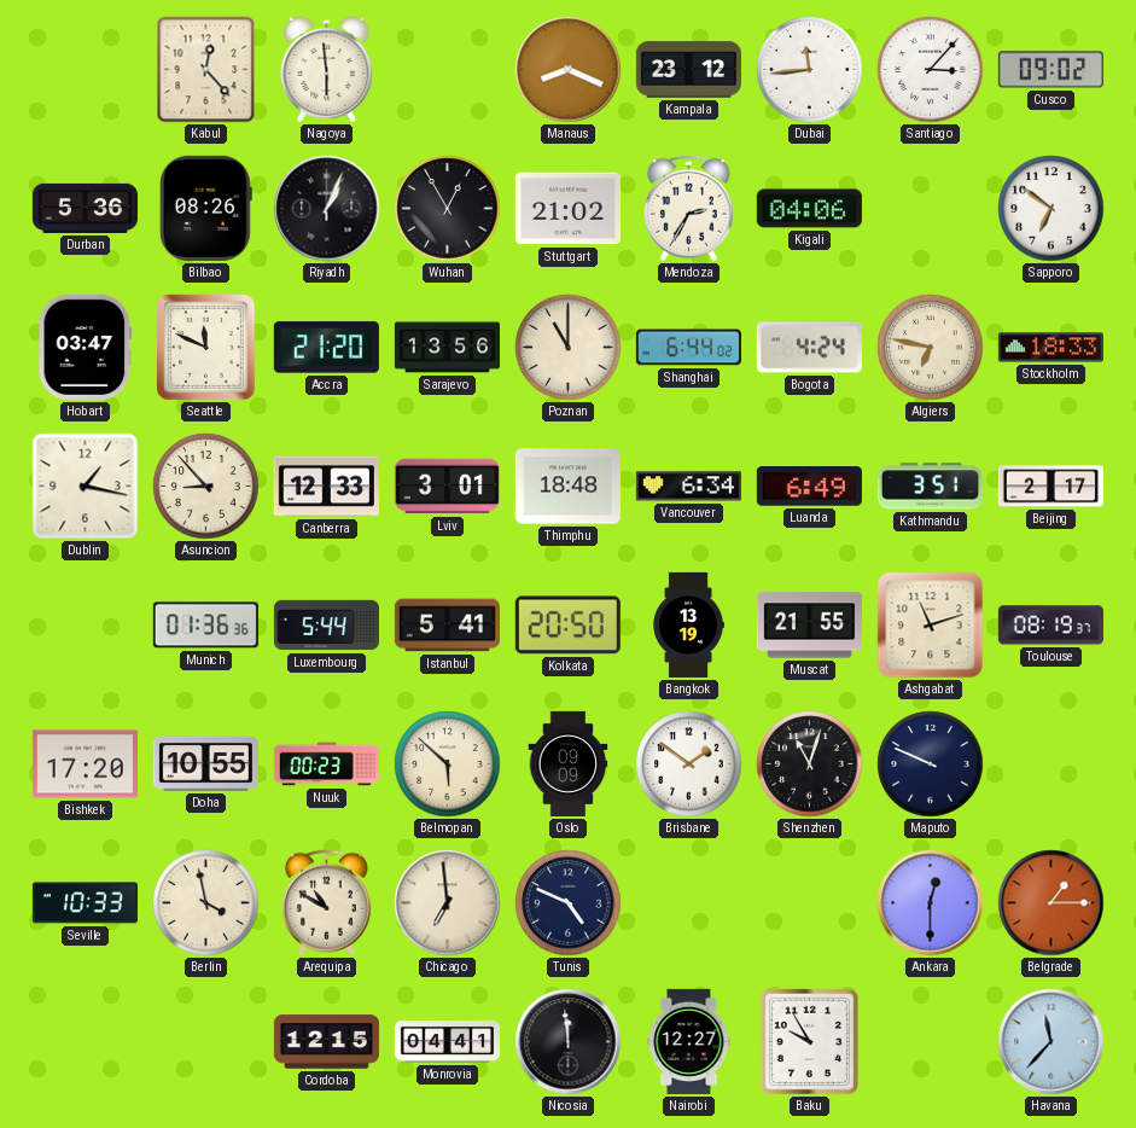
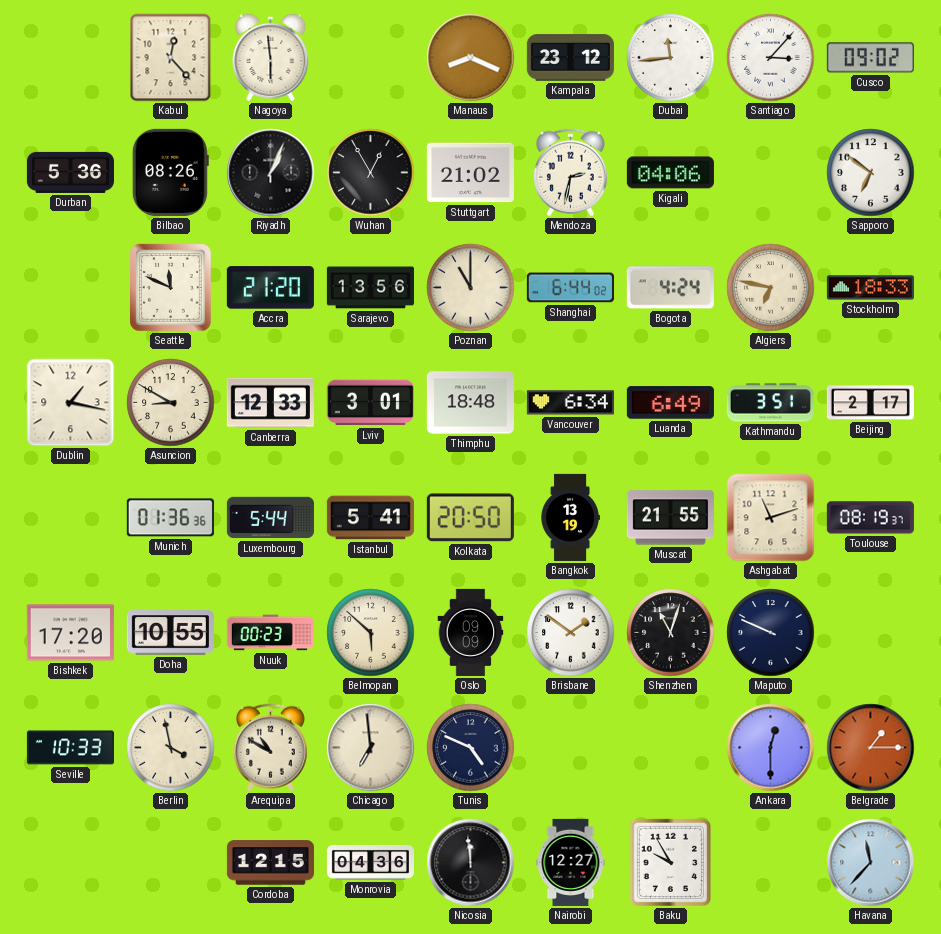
Mendoza: 2:35 -> 2:32 (570, 173)
Hobart: 03:47 -> none (86, 347)
Asuncion: 8:53 -> 8:50 (171, 403)
Monrovia: 04:41 -> 04:36 (370, 863)
